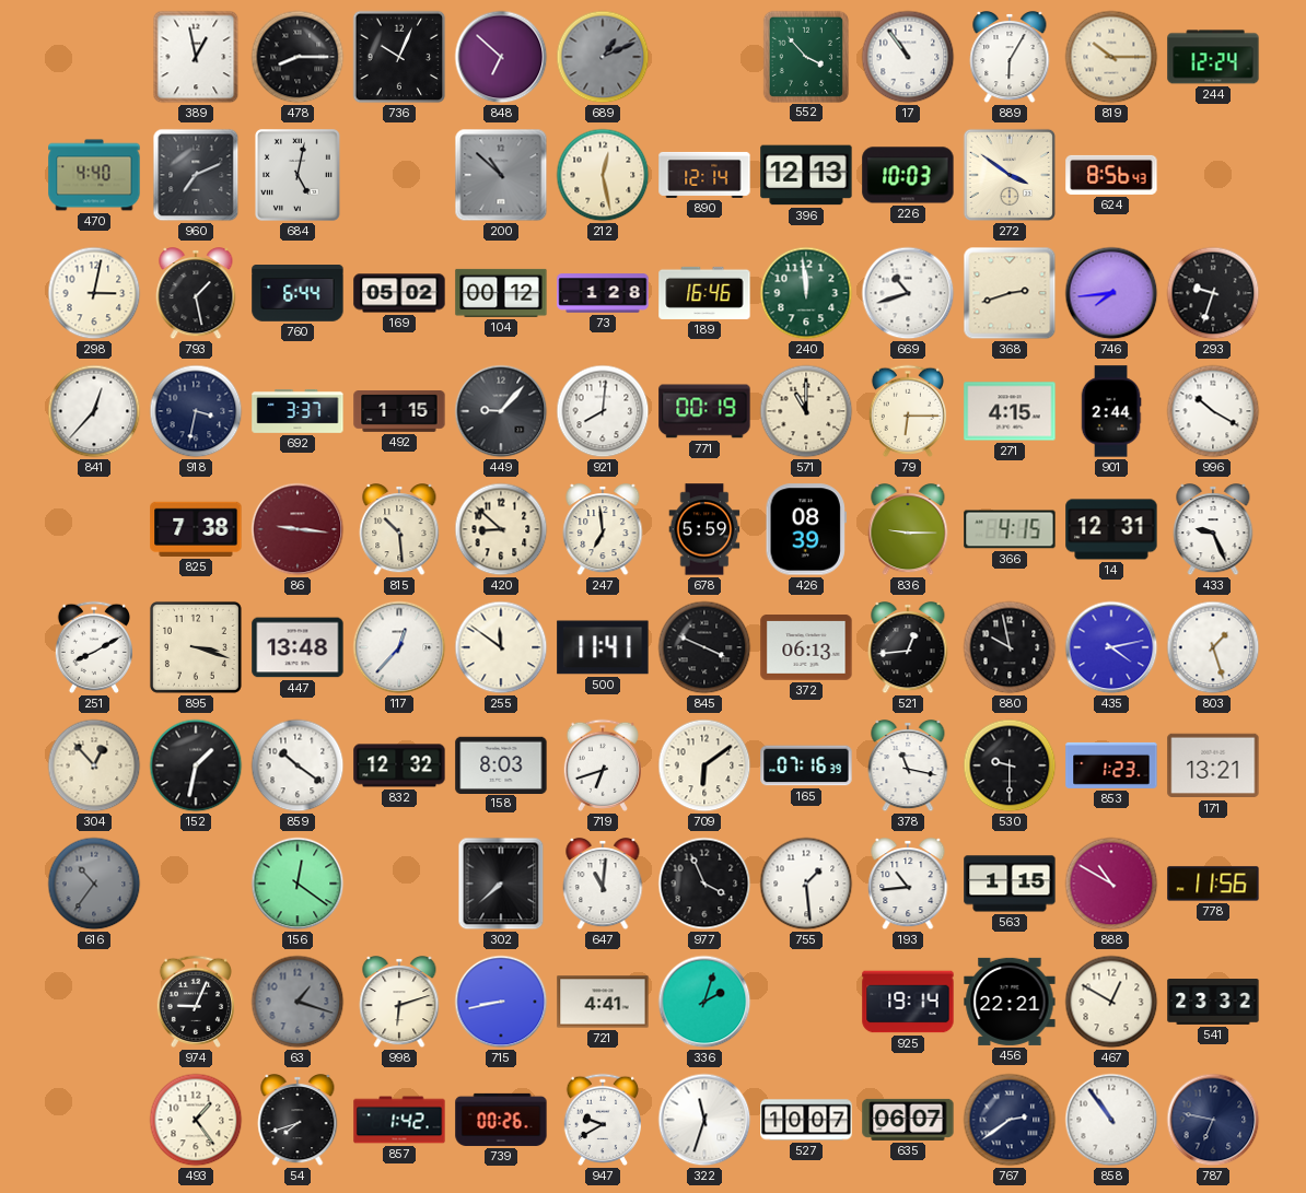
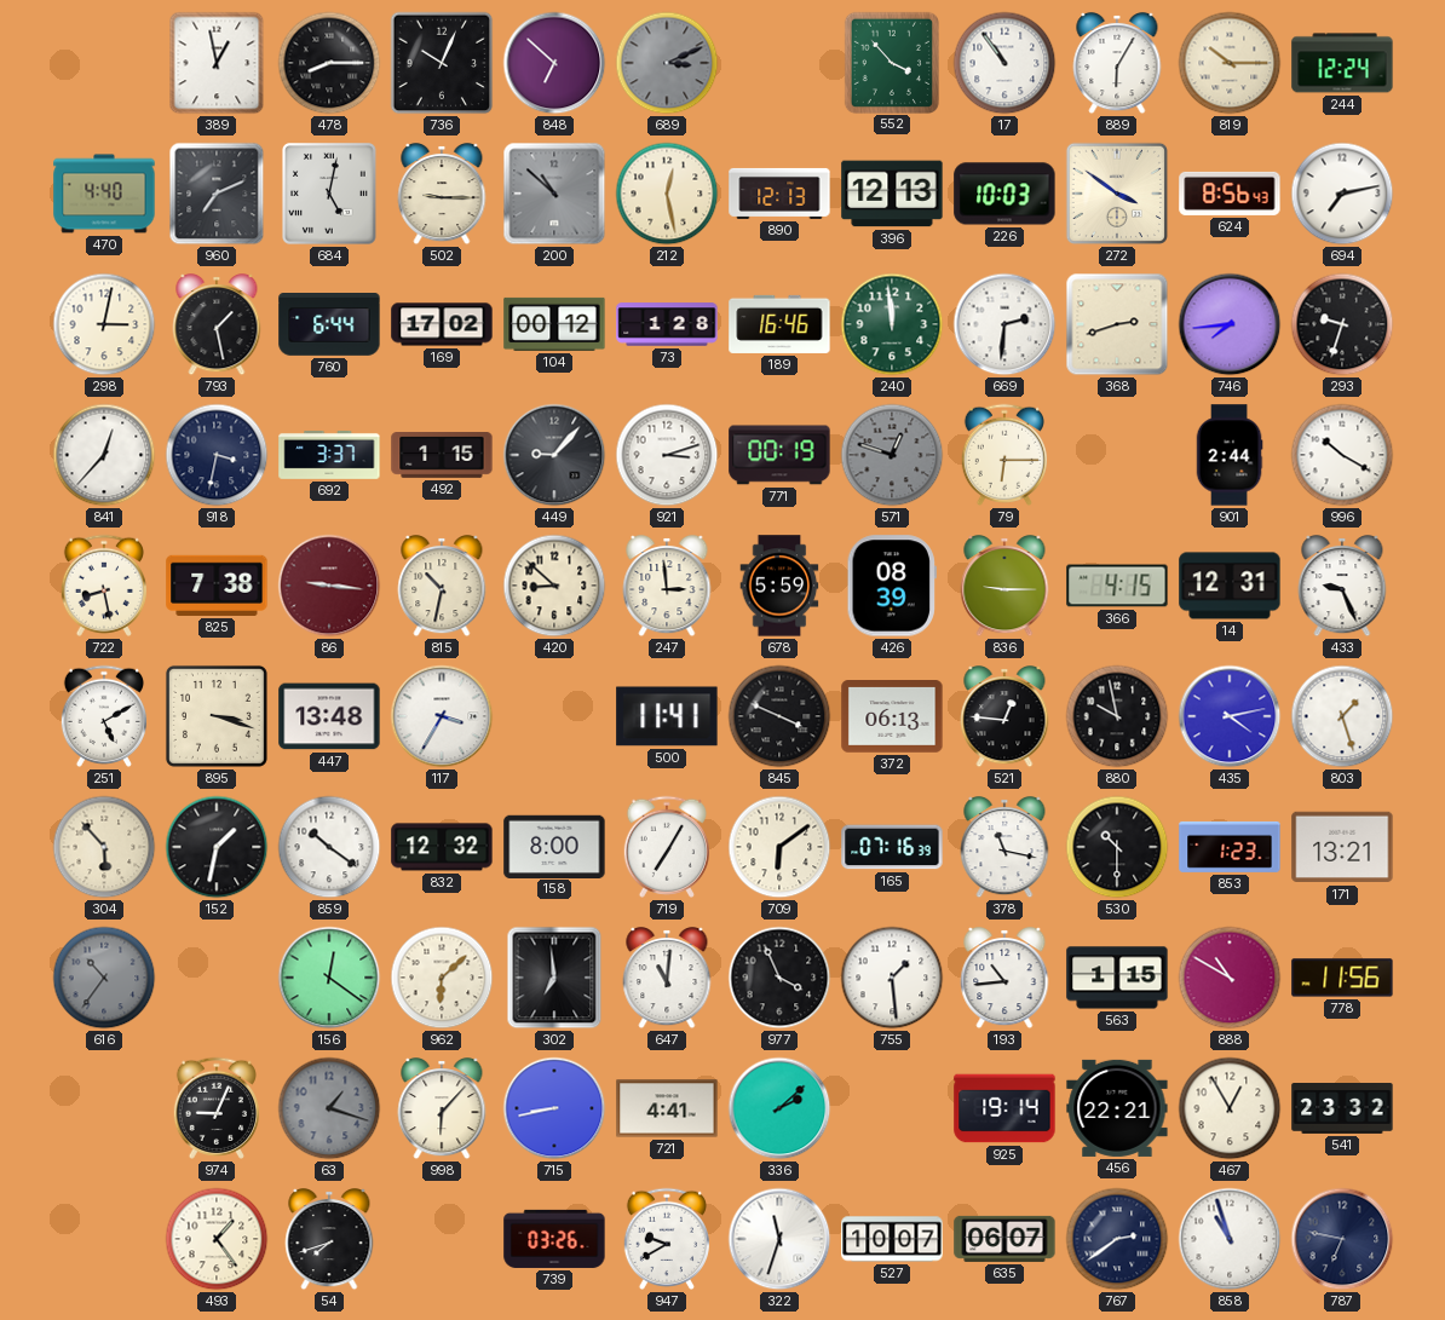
689: 1:11 -> 3:11 (667, 63)
502: none -> 9:15 (442, 194)
890: 12:14 -> 12:13 (779, 194)
694: none -> 7:13 (1342, 194)
169: 05:02 -> 17:02 (442, 324)
669: 10:42 -> 2:31 (1004, 324)
921: 8:01 -> 3:12 (667, 455)
571: 11:00 -> 12:48 (892, 455)
571 dial: cream -> grey (892, 455)
271: 4:15 -> none (1010, 411)
722: none -> 8:28 (103, 586)
815: 10:29 -> 10:32 (442, 586)
247: 6:59 -> 2:59 (667, 586)
251: 8:10 -> 5:10 (103, 716)
117: 12:37 -> 3:35 (442, 716)
255: 11:51 -> none (501, 647)
521: 12:44 -> 12:46 (1004, 716)
304: 12:53 -> 5:53 (104, 847)
158: 8:03 -> 8:00 (554, 846)
719: 6:42 -> 7:05 (666, 847)
530: 9:30 -> 10:30 (1117, 847)
962: none -> 6:08 (442, 978)
302: 7:38 -> 6:59 (554, 978)
998: 6:12 -> 6:07 (442, 1108)
336: 2:03 -> 2:08 (779, 1108)
467: 12:50 -> 12:55 (1230, 1108)
857: 1:42 -> none (399, 1120)
739: 00:26 -> 03:26 (554, 1239)
858: 10:54 -> 10:57 (1230, 1239)
